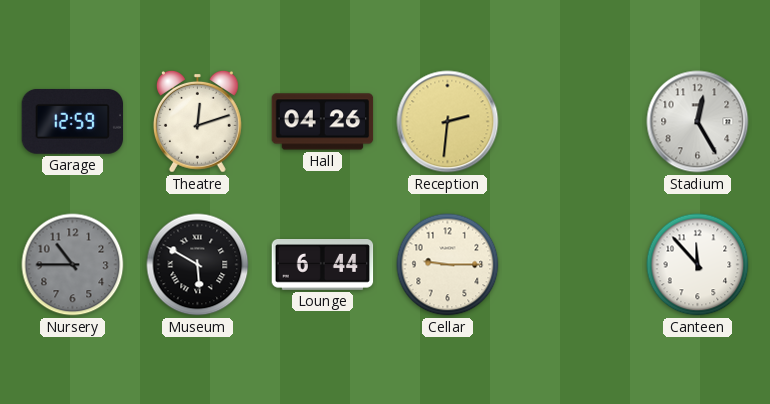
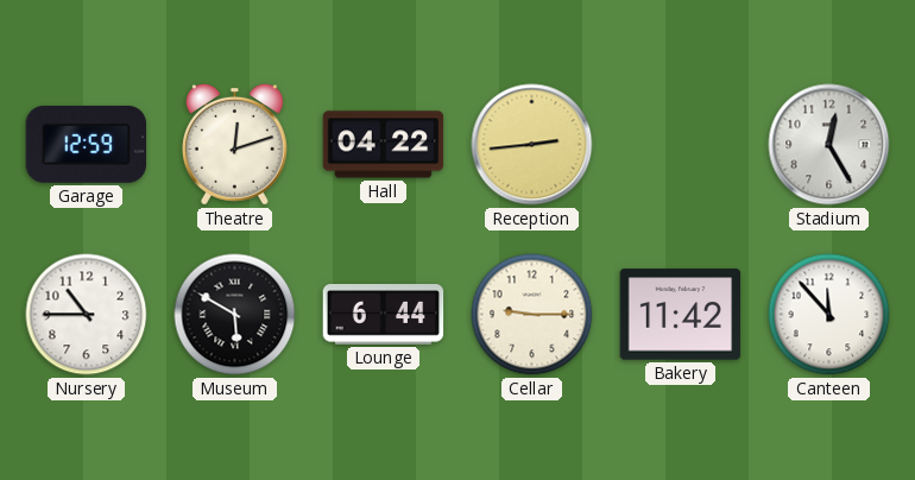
Hall: 04:26 -> 04:22 (384, 145)
Reception: 2:31 -> 2:44 (532, 145)
Nursery dial: grey -> white (87, 315)
Bakery: none -> 11:42 (681, 315)
